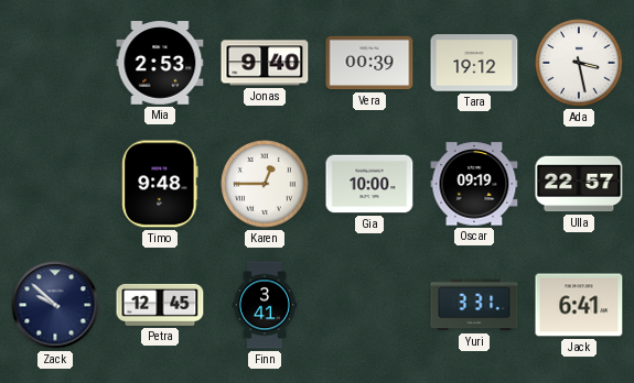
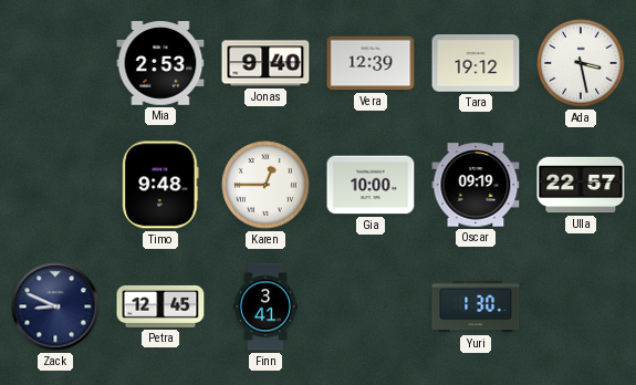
Vera: 00:39 -> 12:39 (371, 63)
Zack: 9:52 -> 8:49 (55, 306)
Yuri: 3:31 -> 1:30 (476, 306)
Jack: 6:41 -> none (579, 305)
